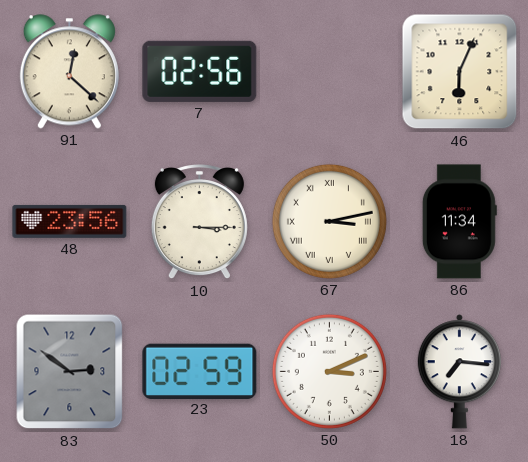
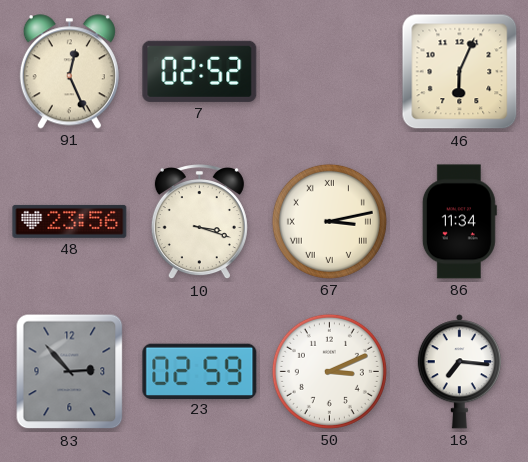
91: 12:22 -> 12:26 (69, 72)
7: 02:56 -> 02:52 (200, 71)
10: 3:15 -> 3:18 (199, 223)
83: 2:51 -> 2:53 (70, 372)
